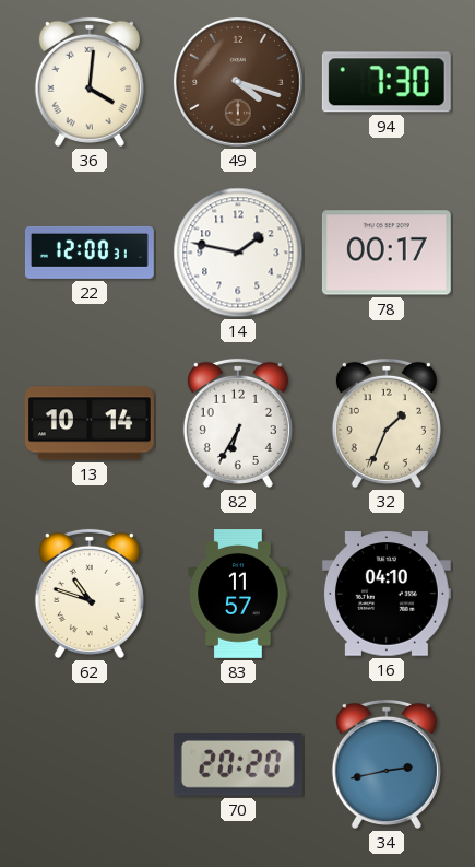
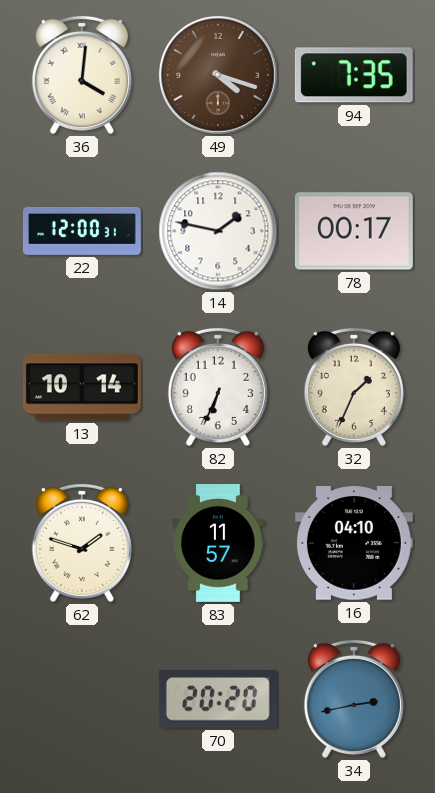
94: 7:30 -> 7:35 (354, 75)
82: 6:35 -> 6:34 (218, 387)
62: 10:48 -> 1:48 (82, 543)
